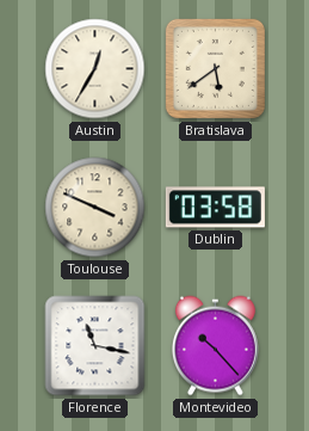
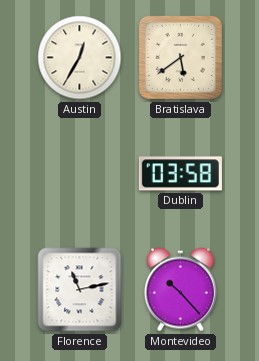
Toulouse: 3:49 -> none (95, 208)
Florence: 11:17 -> 11:13 (80, 290)
